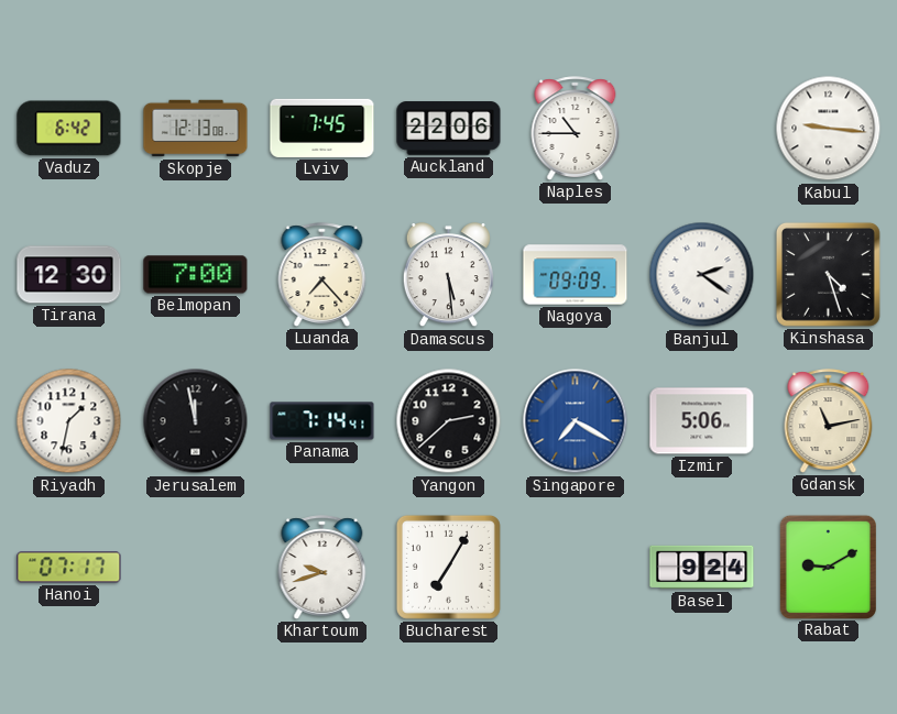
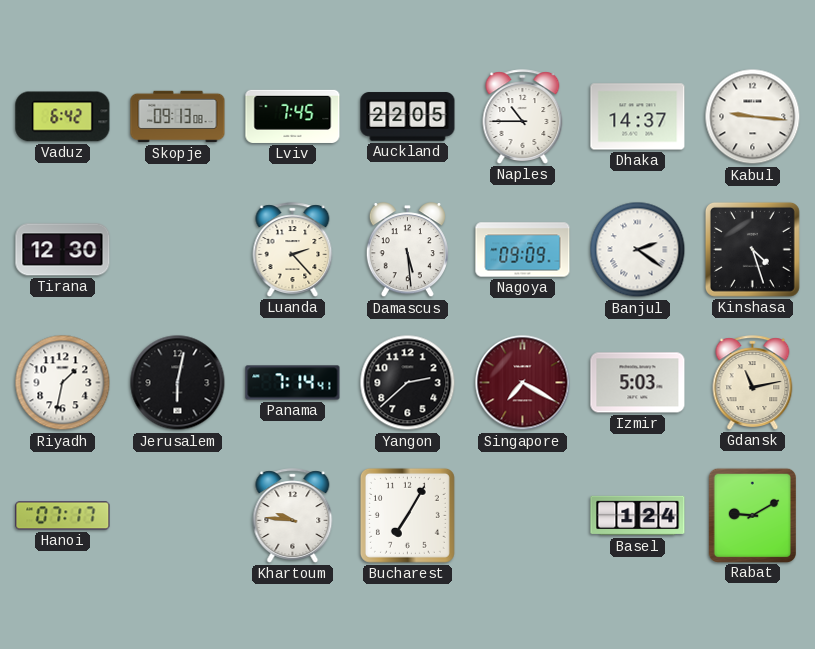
Skopje: 12:13 -> 09:13 (178, 117)
Auckland: 22:06 -> 22:05 (408, 117)
Dhaka: none -> 14:37 (638, 117)
Belmopan: 7:00 -> none (196, 275)
Luanda: 7:23 -> 2:23 (293, 250)
Jerusalem: 11:58 -> 6:02 (178, 383)
Singapore dial: blue -> burgundy (523, 383)
Izmir: 5:06 -> 5:03 (638, 383)
Khartoum: 9:42 -> 9:46 (293, 516)
Basel: 9:24 -> 1:24 (638, 516)
